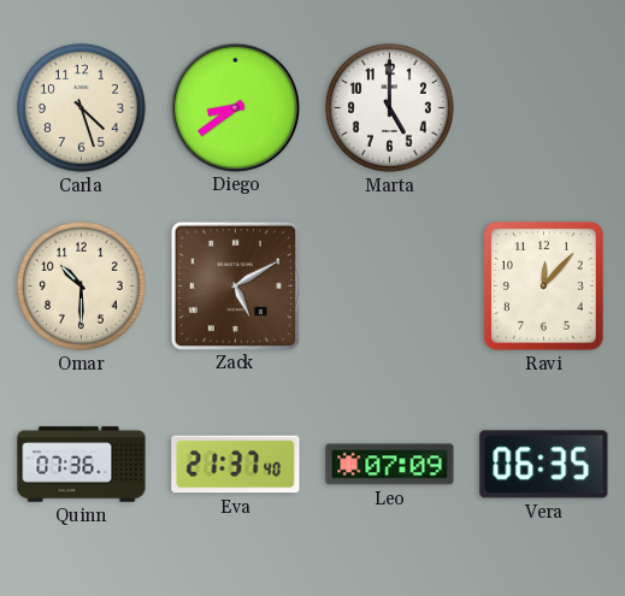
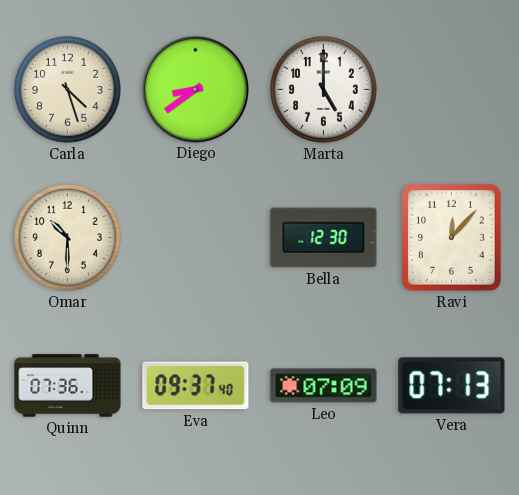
Zack: 5:10 -> none (235, 285)
Bella: none -> 12:30 (324, 238)
Eva: 21:37 -> 09:37 (196, 386)
Vera: 06:35 -> 07:13 (452, 386)
